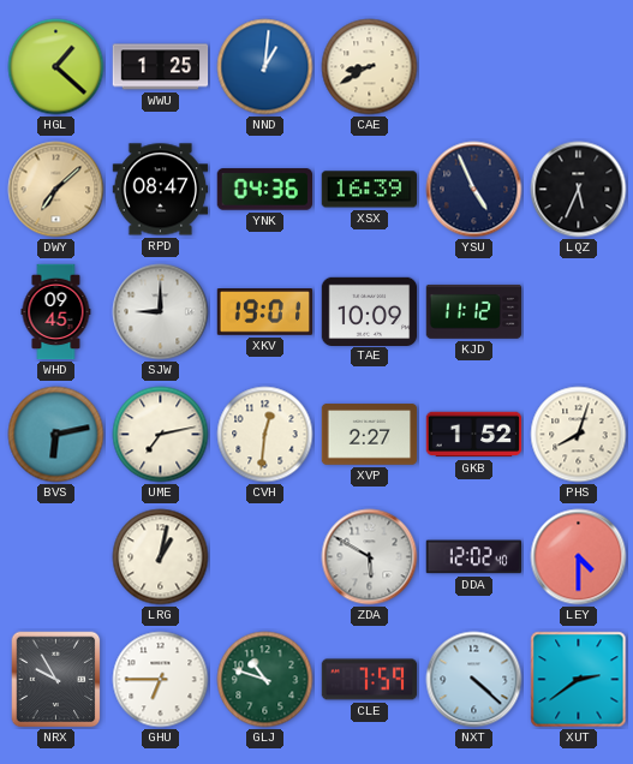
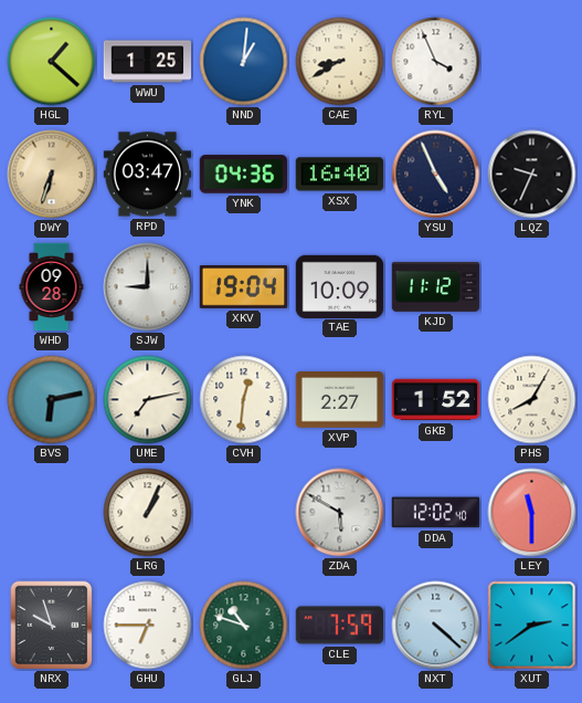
RYL: none -> 3:56 (436, 62)
DWY: 7:08 -> 6:33 (52, 175)
RPD: 08:47 -> 03:47 (148, 175)
XSX: 16:39 -> 16:40 (340, 175)
LQZ: 5:34 -> 9:34 (532, 175)
WHD: 09:45 -> 09:28 (52, 287)
XKV: 19:01 -> 19:04 (244, 287)
PHS: 8:03 -> 8:05 (532, 400)
LRG: 1:02 -> 1:04 (148, 513)
LEY: 4:30 -> 11:30 (532, 513)
NRX: 9:55 -> 9:57 (52, 626)
